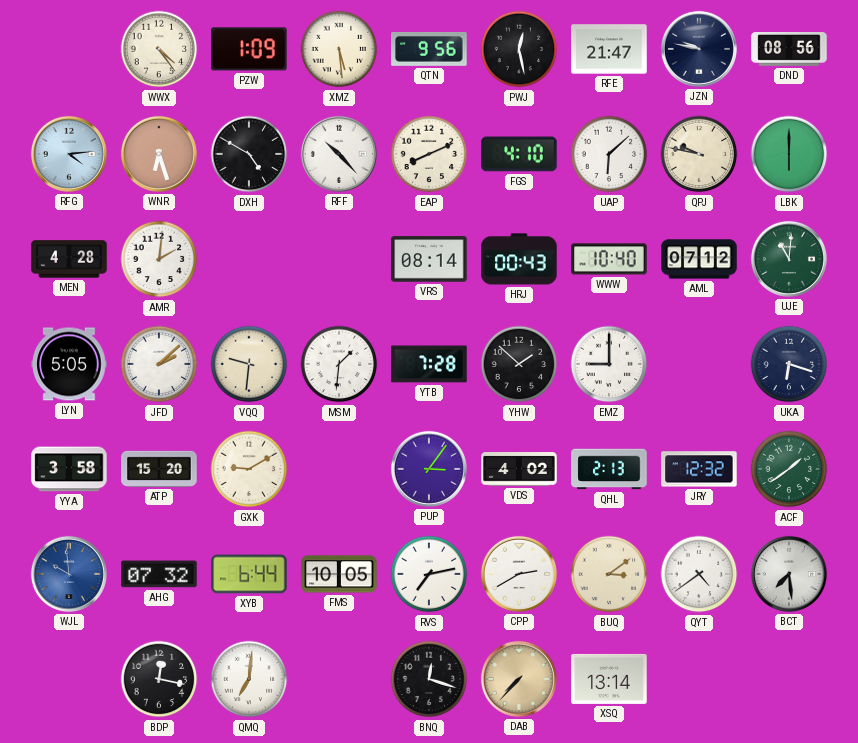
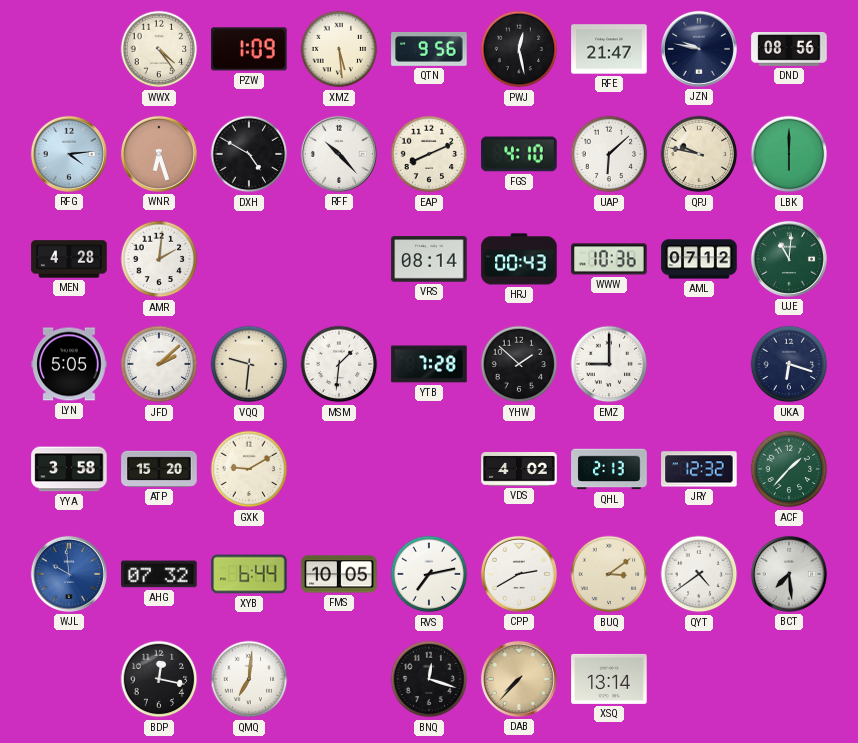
WWW: 10:40 -> 10:36 (609, 259)
PUP: 3:06 -> none (429, 469)
ACF: 1:39 -> 1:37 (789, 469)
